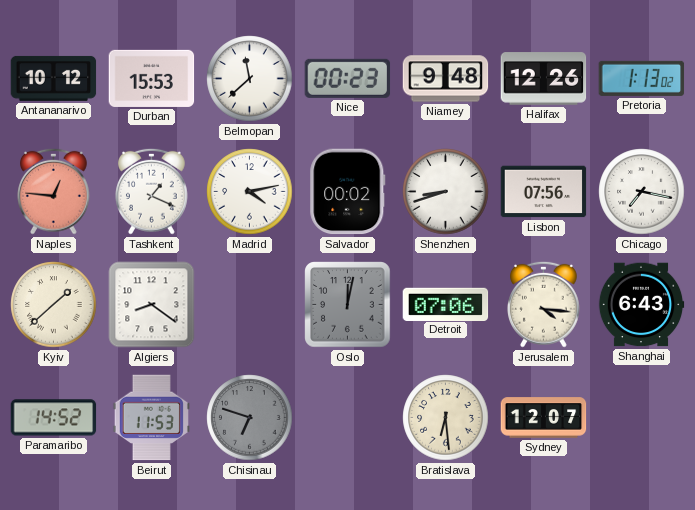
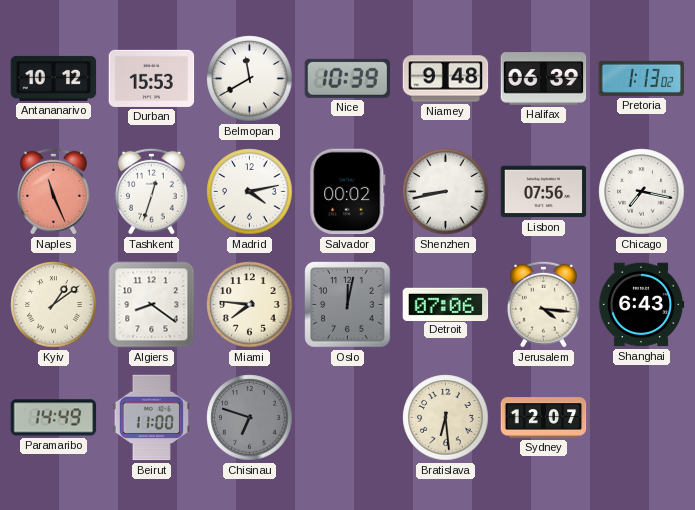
Belmopan: 11:38 -> 11:40 (250, 79)
Nice: 00:23 -> 10:39 (348, 78)
Halifax: 12:26 -> 06:39 (544, 79)
Naples: 12:46 -> 11:26 (54, 191)
Tashkent: 1:19 -> 12:33 (152, 191)
Shenzhen: 8:42 -> 8:43 (446, 192)
Kyiv: 1:38 -> 1:09 (54, 305)
Miami: none -> 7:46 (250, 305)
Paramaribo: 14:52 -> 14:49 (54, 418)
Beirut: 11:53 -> 11:00 (151, 418)
